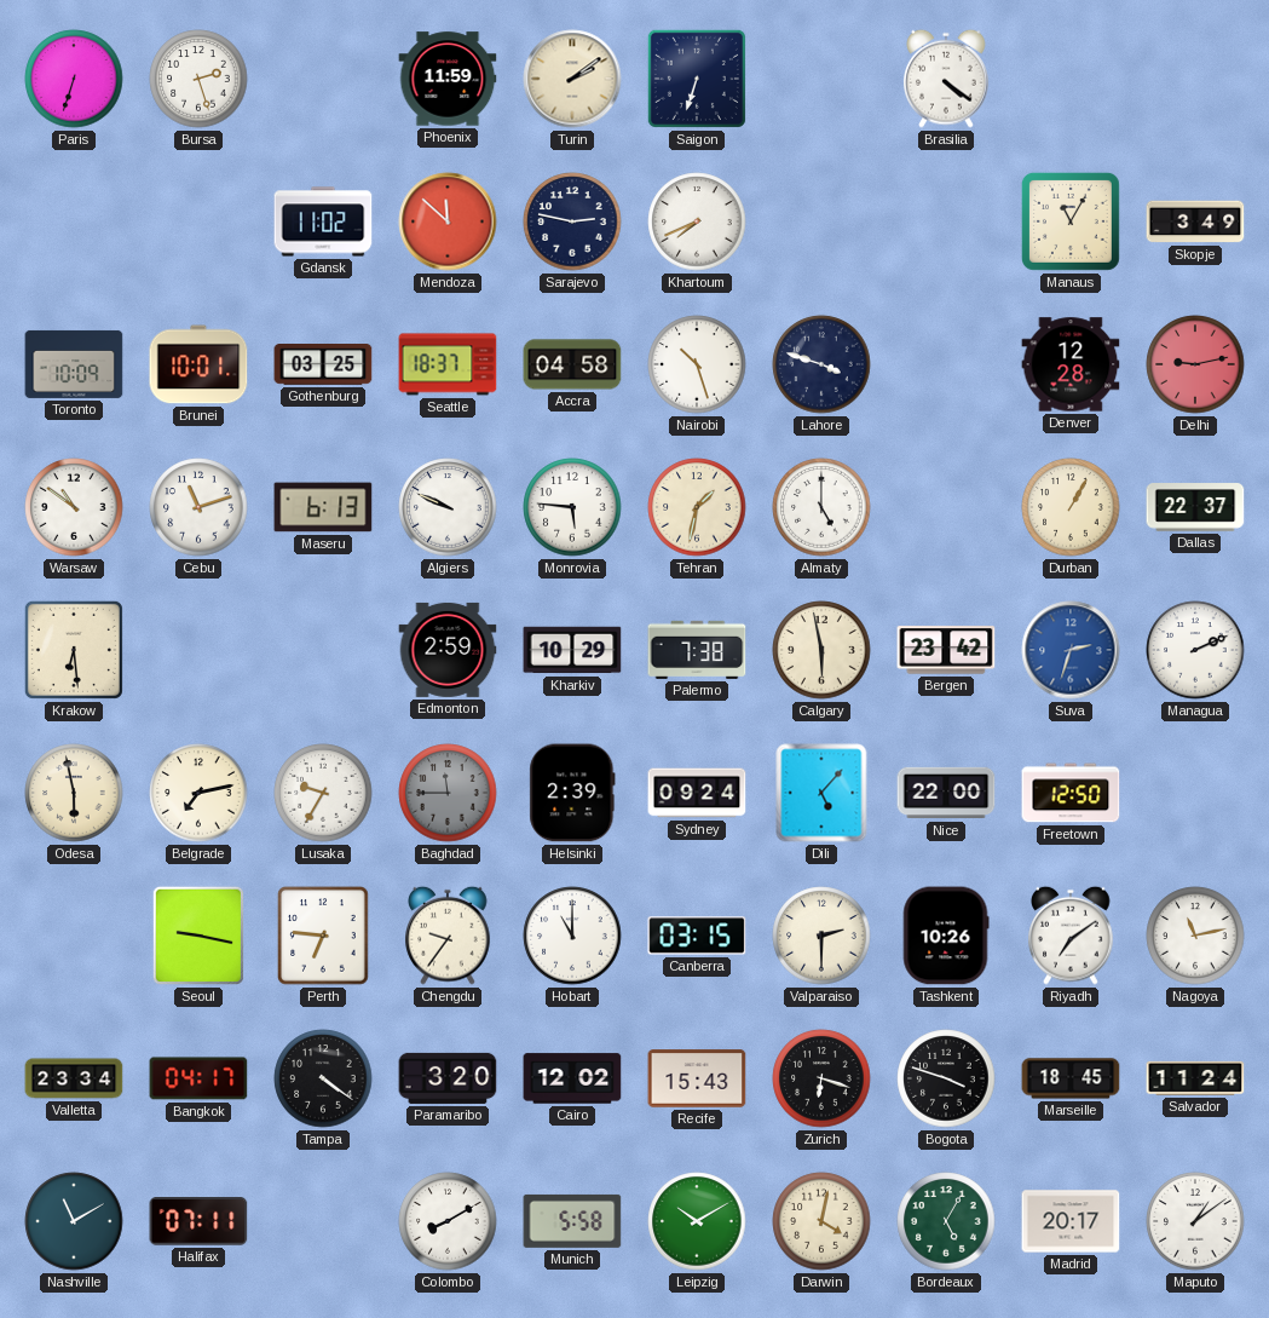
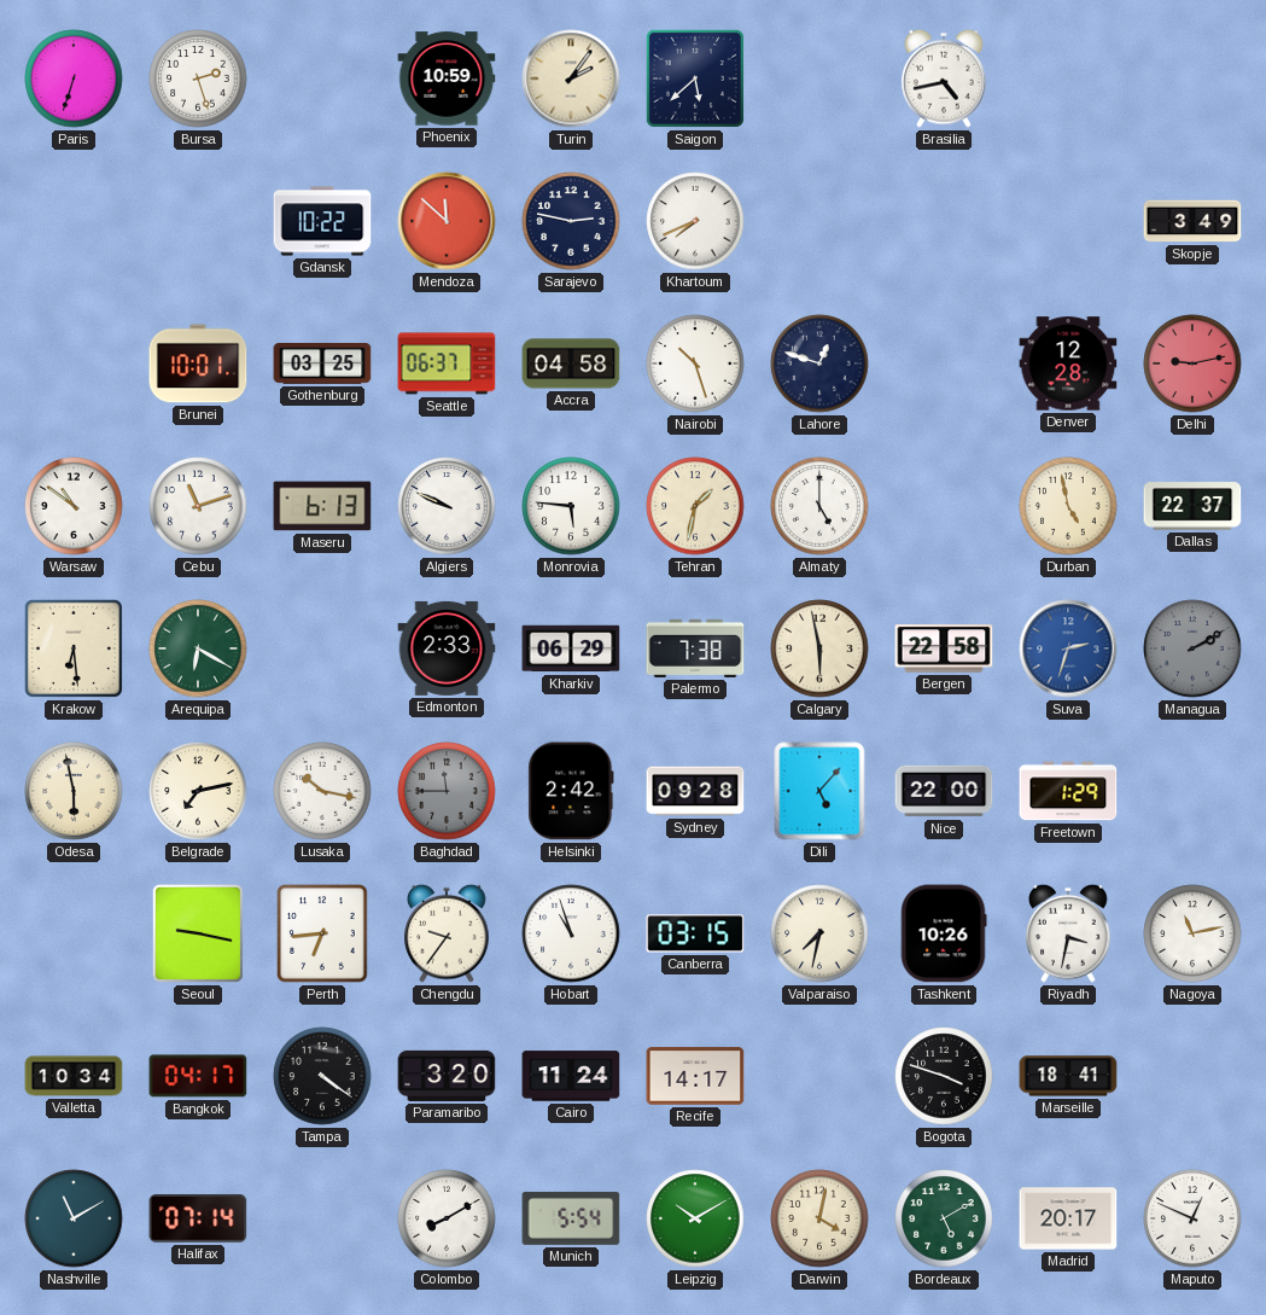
Phoenix: 11:59 -> 10:59 (447, 78)
Turin: 2:09 -> 2:06 (571, 78)
Saigon: 6:33 -> 5:38 (695, 78)
Brasilia: 4:21 -> 4:43 (944, 78)
Gdansk: 11:02 -> 10:22 (322, 221)
Manaus: 11:05 -> none (1071, 221)
Toronto: 10:09 -> none (74, 364)
Seattle: 18:37 -> 06:37 (447, 363)
Lahore: 3:48 -> 12:48 (819, 363)
Durban: 1:05 -> 4:58 (1068, 506)
Arequipa: none -> 6:20 (198, 648)
Edmonton: 2:59 -> 2:33 (447, 648)
Kharkiv: 10:29 -> 06:29 (571, 648)
Bergen: 23:42 -> 22:58 (944, 648)
Managua: 2:11 -> 2:10 (1192, 648)
Managua dial: white -> grey (1192, 648)
Lusaka: 9:35 -> 10:17 (322, 791)
Helsinki: 2:39 -> 2:42 (571, 791)
Sydney: 09:24 -> 09:28 (695, 791)
Freetown: 12:50 -> 1:29 (1068, 791)
Perth: 6:46 -> 6:44 (322, 933)
Hobart: 11:00 -> 10:57 (571, 933)
Valparaiso: 2:30 -> 7:32 (819, 933)
Riyadh: 7:09 -> 3:32 (1068, 933)
Valletta: 23:34 -> 10:34 (74, 1076)
Cairo: 12:02 -> 11:24 (571, 1076)
Recife: 15:43 -> 14:17 (695, 1076)
Zurich: 6:18 -> none (821, 1078)
Marseille: 18:45 -> 18:41 (1068, 1076)
Salvador: 11:24 -> none (1195, 1078)
Halifax: 07:11 -> 07:14 (198, 1220)
Munich: 5:58 -> 5:54 (571, 1218)
Bordeaux: 5:05 -> 5:10 (944, 1218)
Maputo: 1:09 -> 12:49 (1192, 1218)
